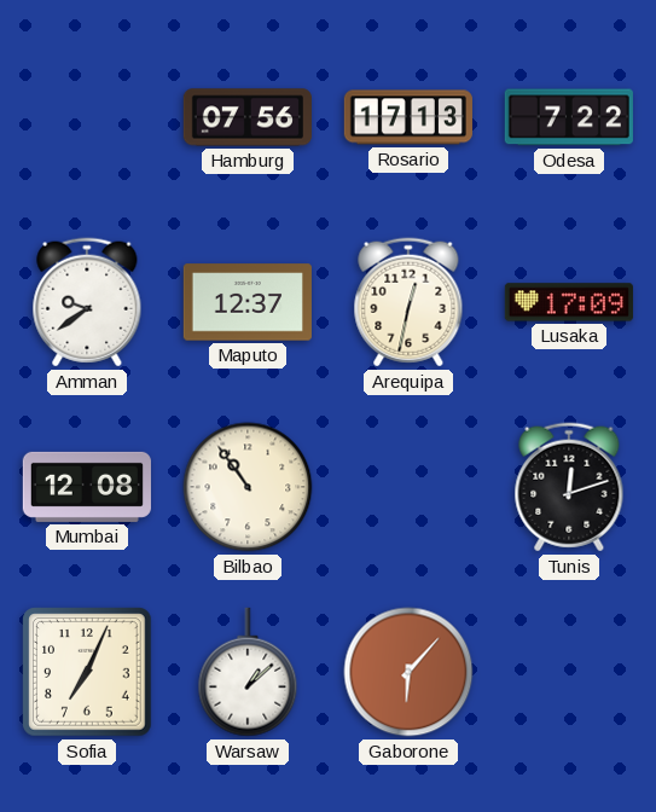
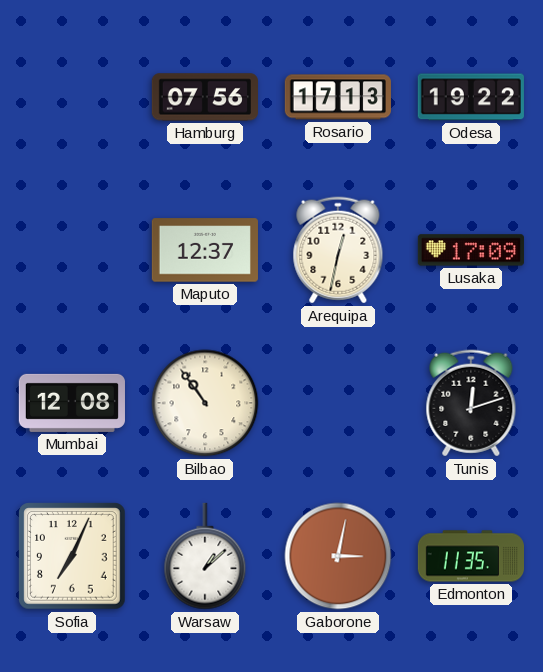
Odesa: 7:22 -> 19:22 (471, 97)
Amman: 9:39 -> none (87, 302)
Gaborone: 6:07 -> 3:02 (338, 556)
Edmonton: none -> 11:35 (470, 556)
